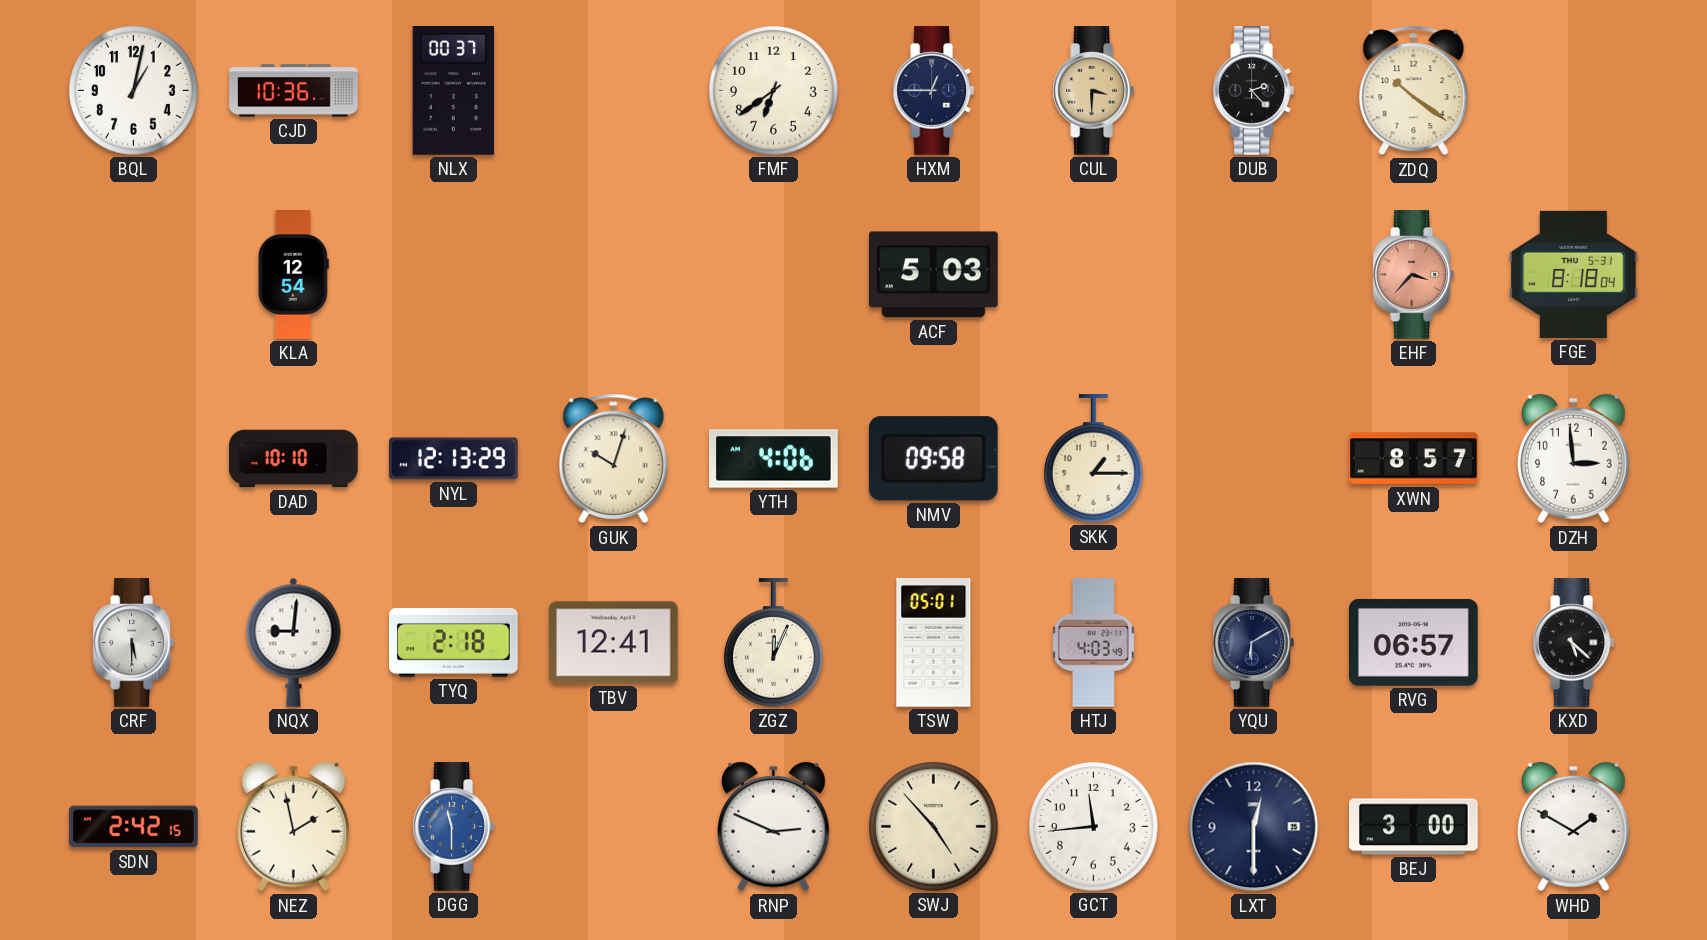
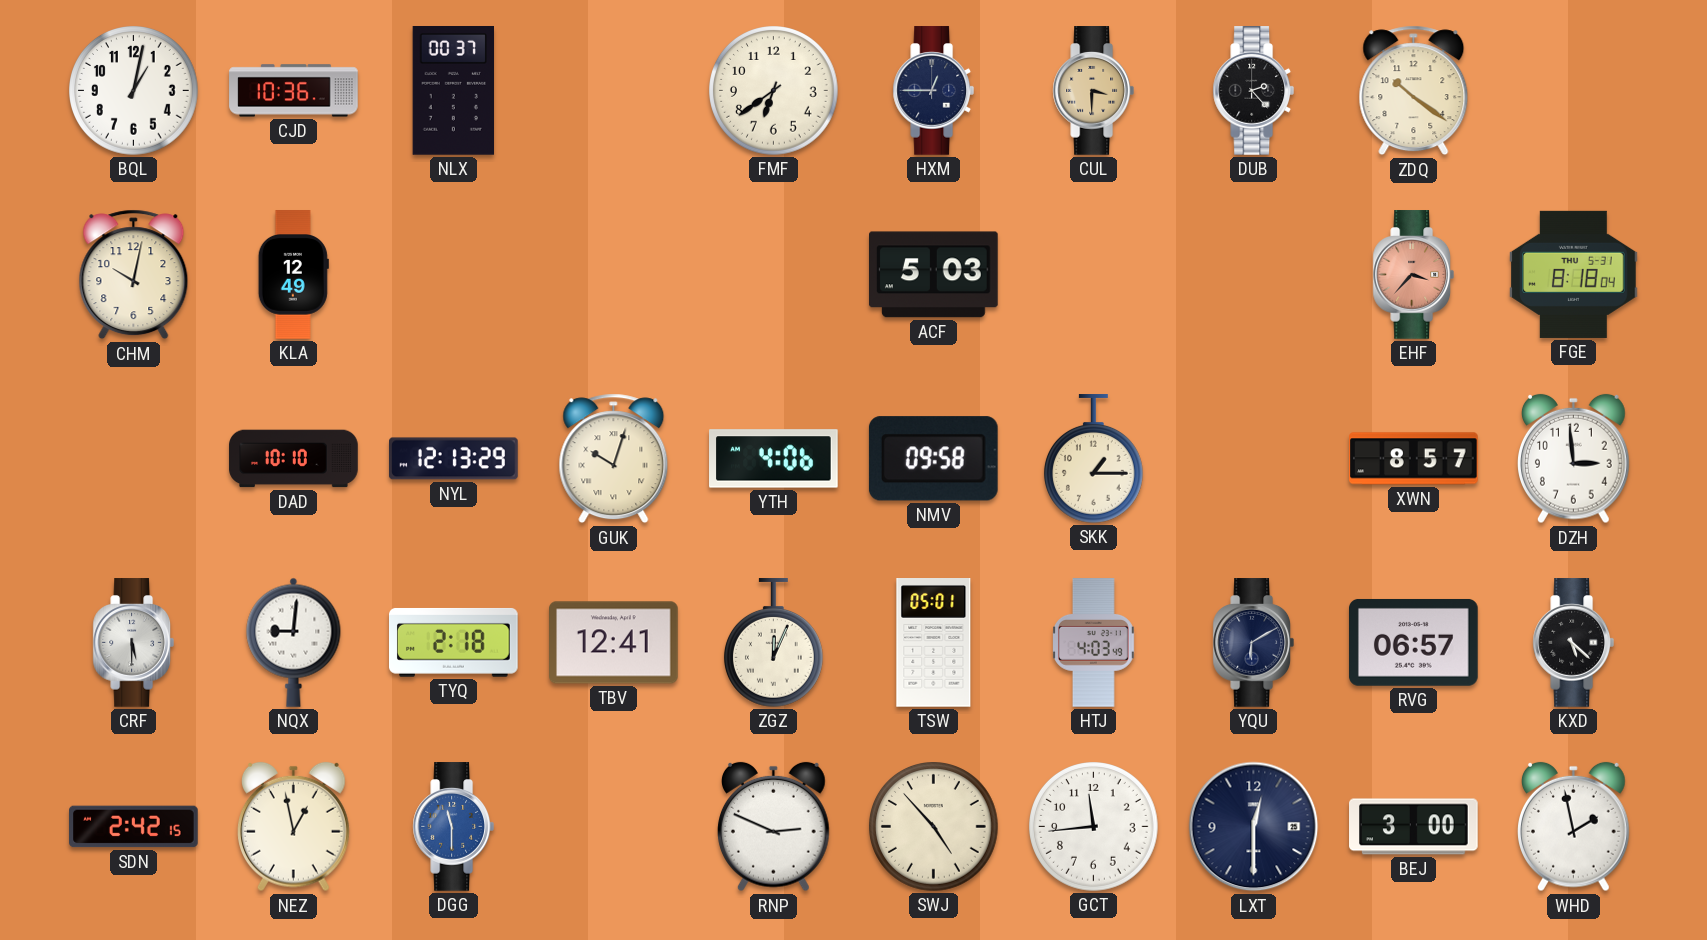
CHM: none -> 10:02 (134, 275)
KLA: 12:54 -> 12:49 (293, 275)
NEZ: 1:58 -> 12:58 (294, 827)
WHD: 1:50 -> 1:58 (1574, 827)
